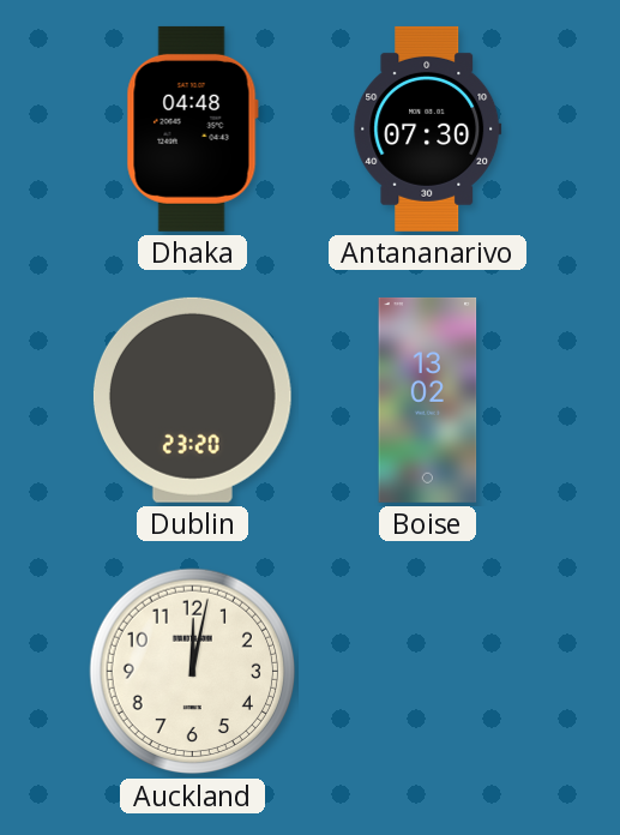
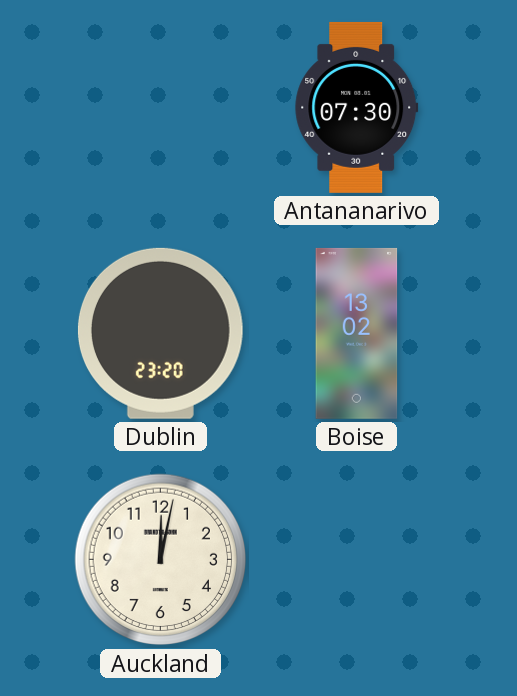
Dhaka: 04:48 -> none (192, 128)
